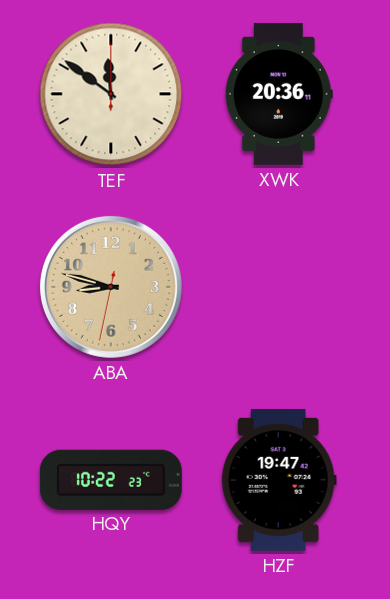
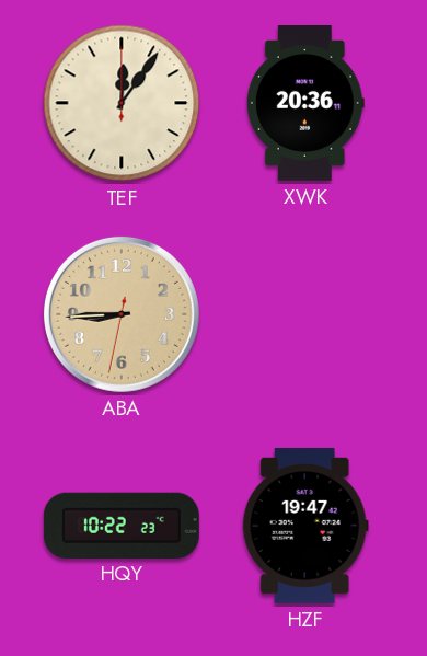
TEF: 11:51 -> 12:06 (122, 103)
ABA: 8:47 -> 8:44 (122, 314)
